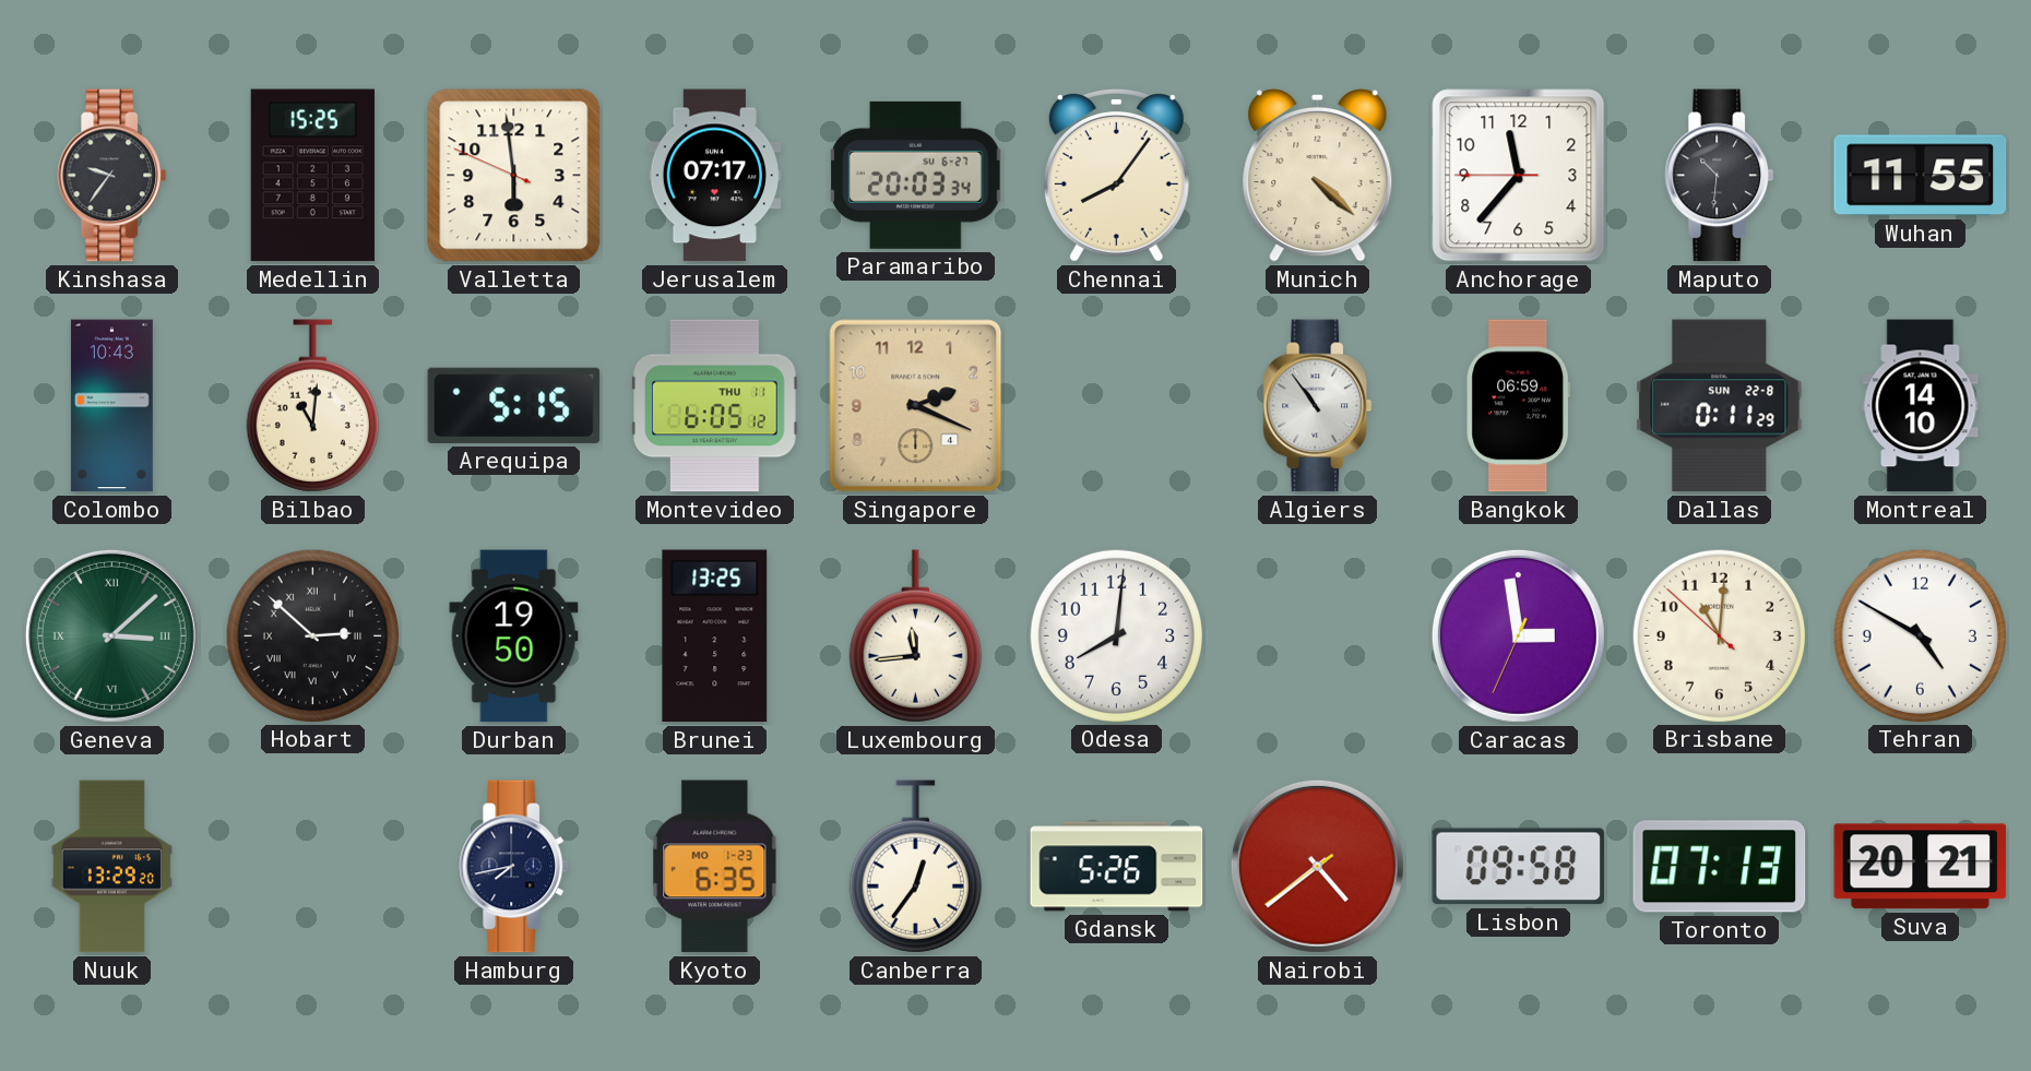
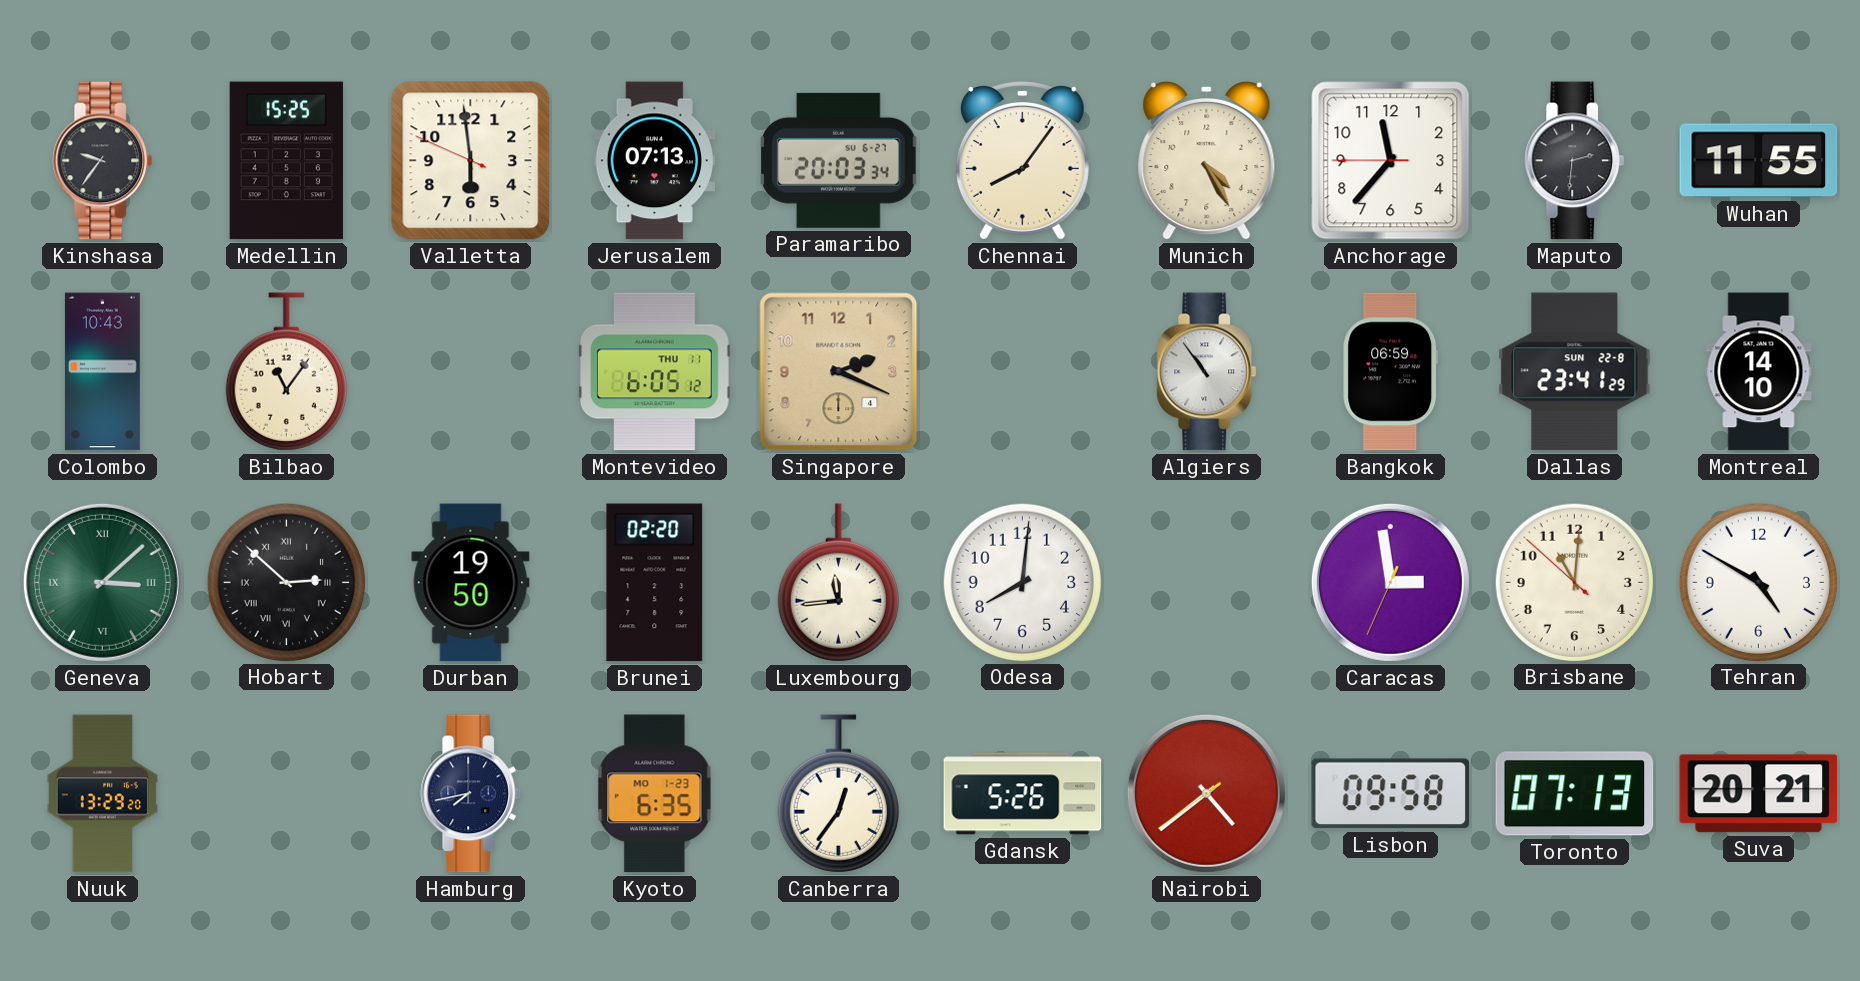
Jerusalem: 07:17 -> 07:13 (654, 161)
Munich: 4:22 -> 4:25 (1207, 160)
Maputo: 10:31 -> 2:31 (1575, 161)
Bilbao: 11:01 -> 11:06 (286, 372)
Arequipa: 5:15 -> none (514, 405)
Dallas: 0:11 -> 23:41 (1575, 372)
Brunei: 13:25 -> 02:20 (655, 583)
